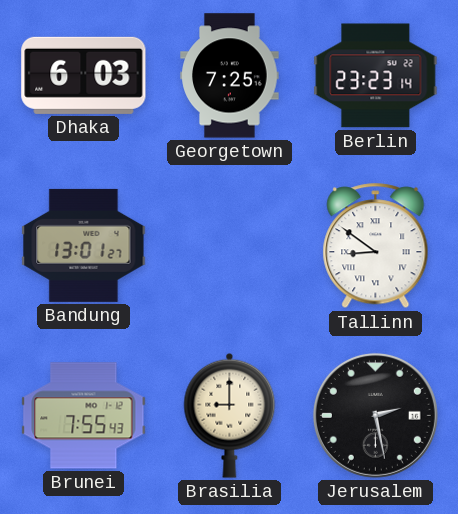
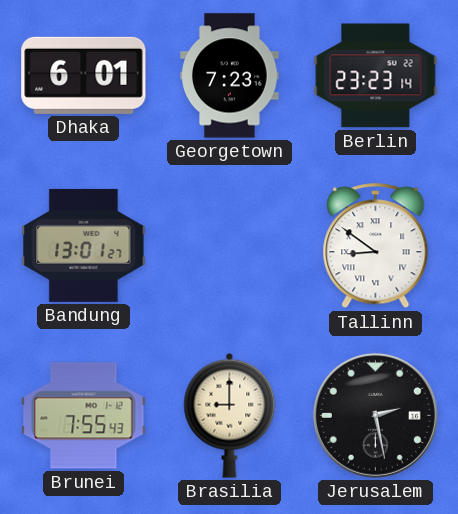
Dhaka: 6:03 -> 6:01 (84, 75)
Georgetown: 7:25 -> 7:23 (230, 76)
